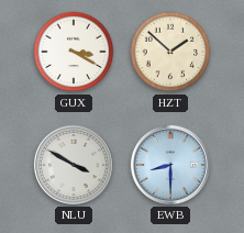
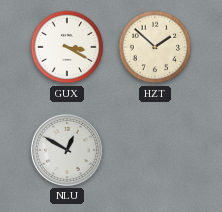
NLU: 3:50 -> 12:50 (67, 150)
EWB: 8:30 -> none (170, 165)
